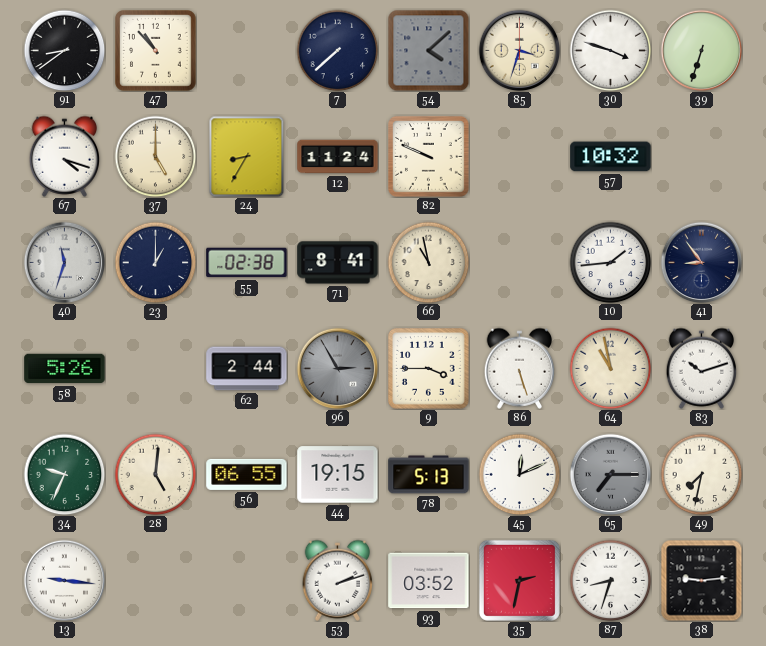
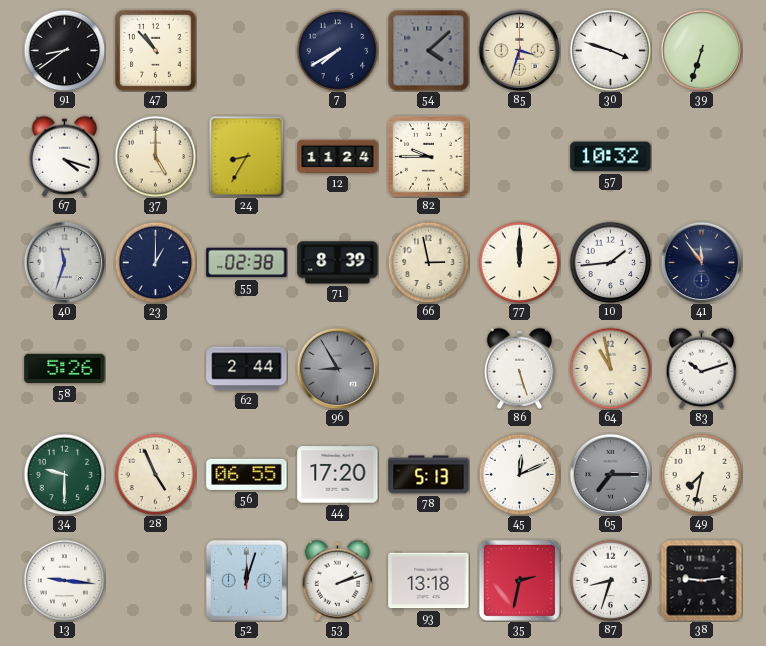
7: 7:38 -> 7:40 (337, 50)
82: 9:49 -> 9:45 (429, 157)
71: 8:41 -> 8:39 (338, 263)
66: 10:58 -> 2:58 (428, 262)
77: none -> 12:00 (519, 262)
41: 8:54 -> 11:54 (701, 262)
96: 2:55 -> 8:55 (337, 368)
9: 3:45 -> none (429, 369)
34: 9:34 -> 9:30 (64, 474)
28: 5:01 -> 4:56 (155, 474)
44: 19:15 -> 17:20 (338, 475)
52: none -> 12:03 (246, 580)
93: 03:52 -> 13:18 (429, 581)
